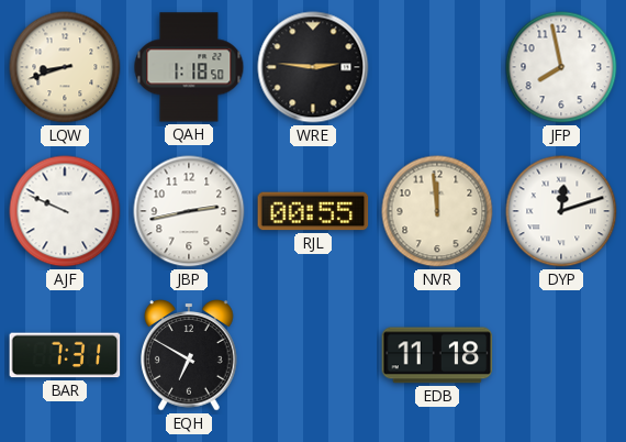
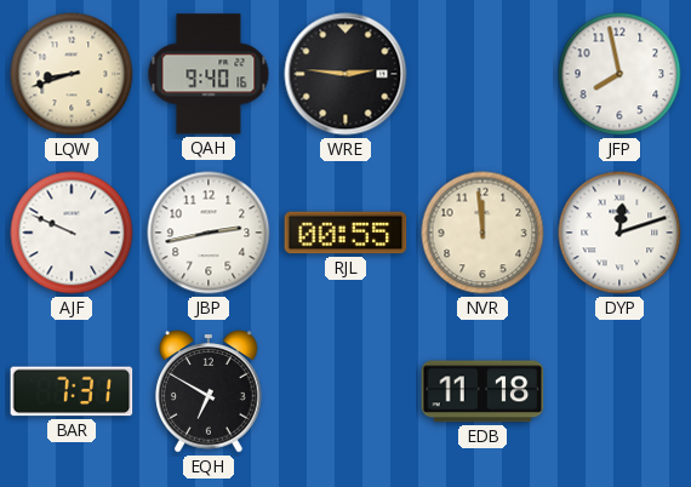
QAH: 1:18 -> 9:40 (209, 74)
